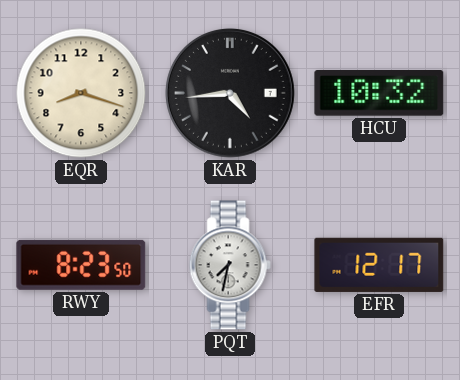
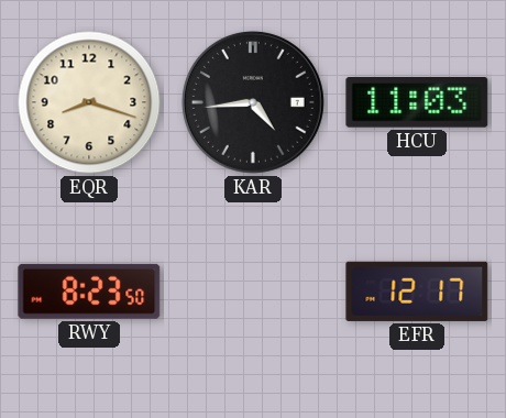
HCU: 10:32 -> 11:03 (417, 102)
PQT: 7:32 -> none (230, 265)
